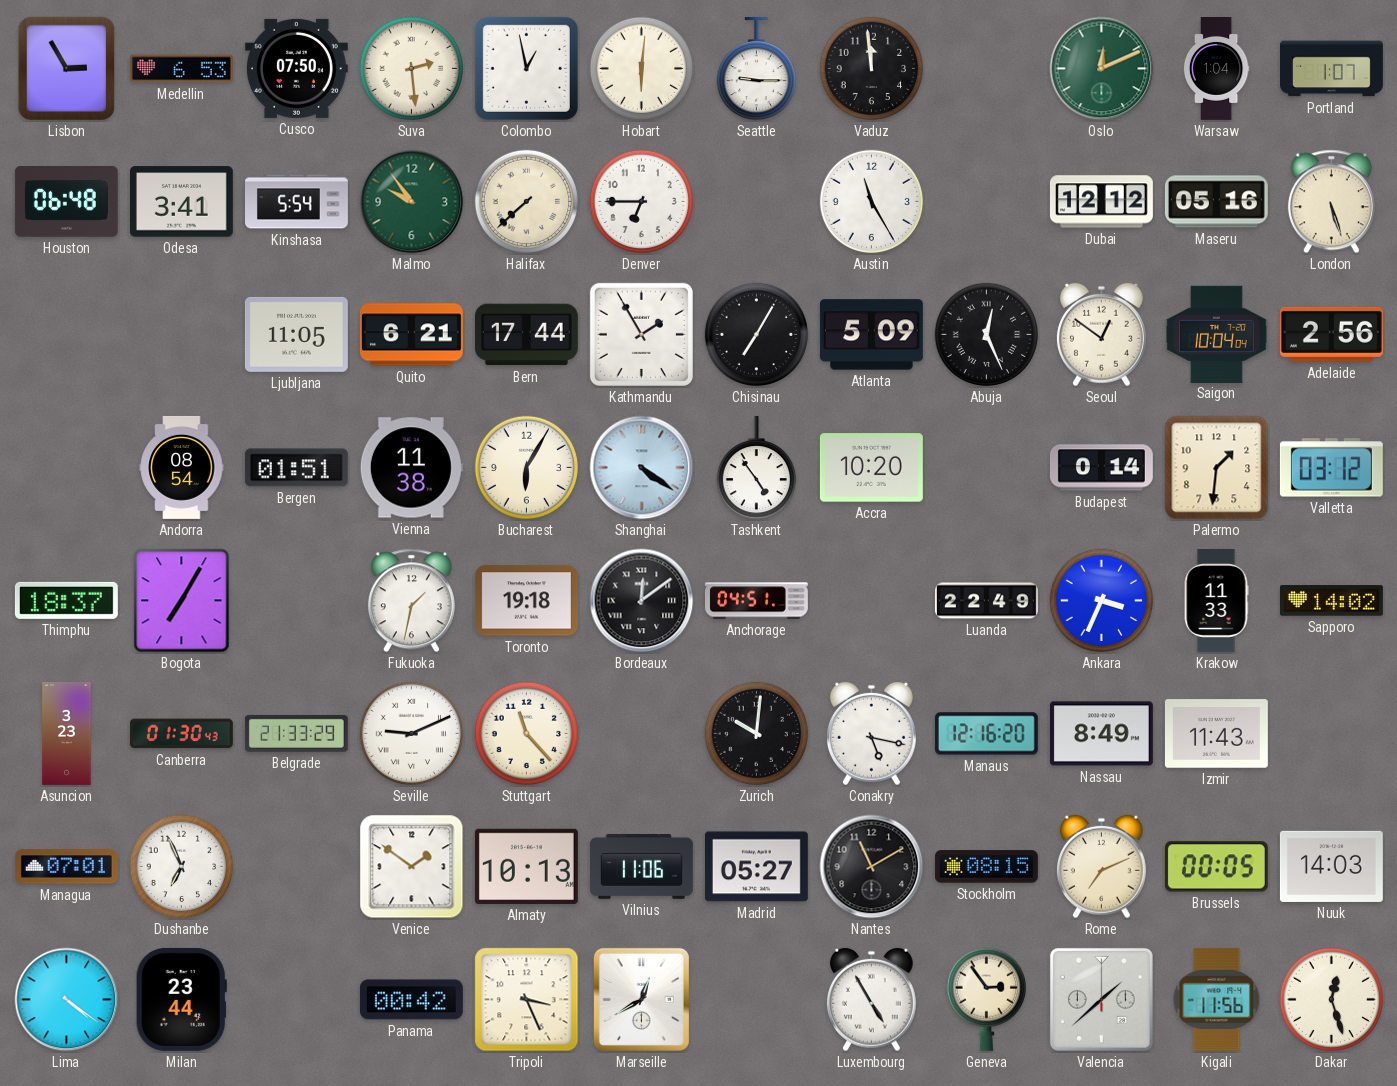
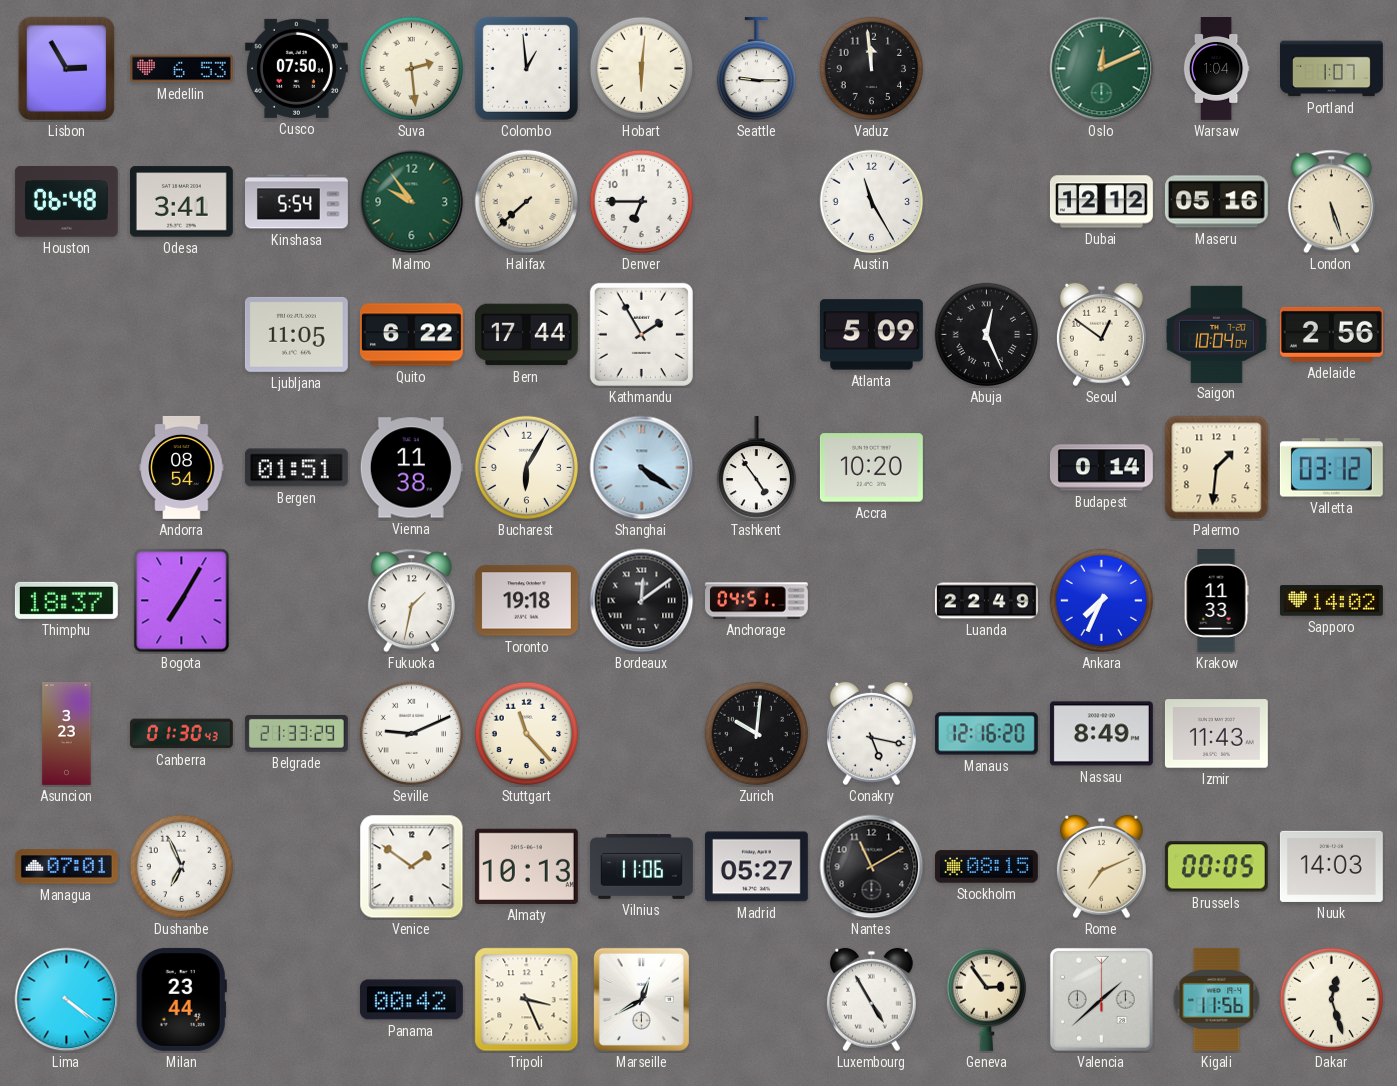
Colombo: 12:58 -> 12:59 (526, 68)
Quito: 6:21 -> 6:22 (411, 335)
Chisinau: 7:05 -> none (757, 335)
Ankara: 3:34 -> 7:34 (1102, 601)
